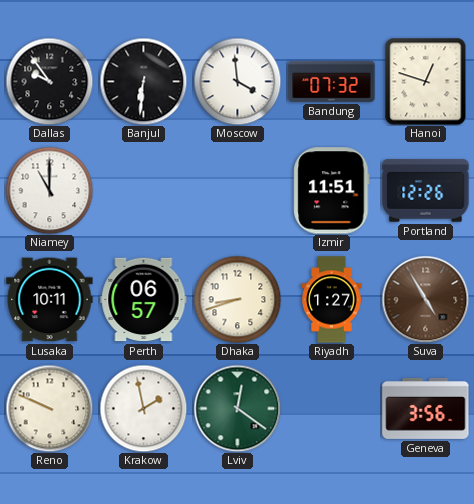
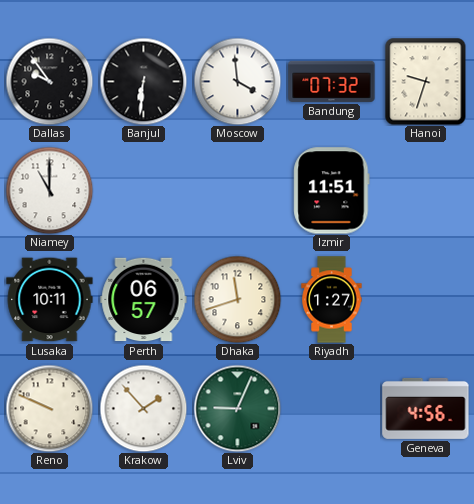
Hanoi: 12:48 -> 9:33 (426, 81)
Portland: 12:26 -> none (426, 191)
Dhaka: 8:42 -> 11:42 (237, 299)
Suva: 4:55 -> none (425, 299)
Krakow: 1:58 -> 1:53 (143, 408)
Lviv: 12:21 -> 9:04 (237, 408)
Geneva: 3:56 -> 4:56 (426, 408)
